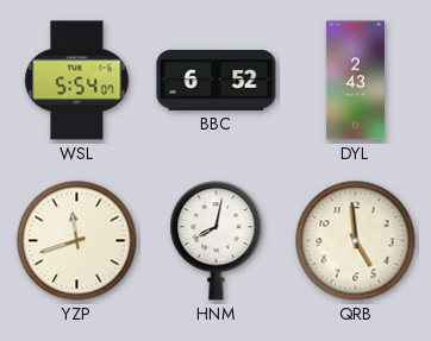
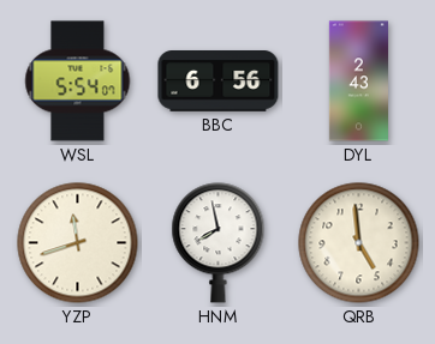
BBC: 6:52 -> 6:56 (219, 82)
HNM: 8:02 -> 7:58 (219, 243)
